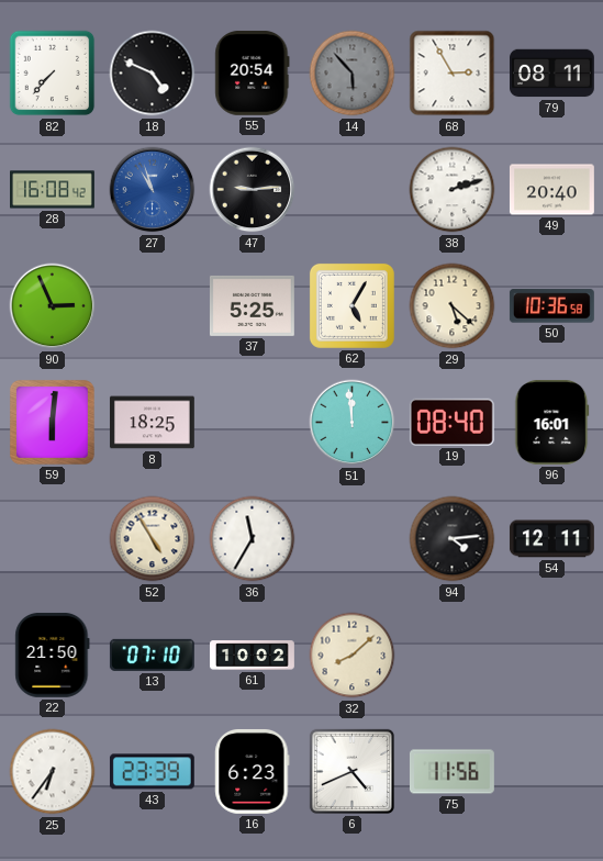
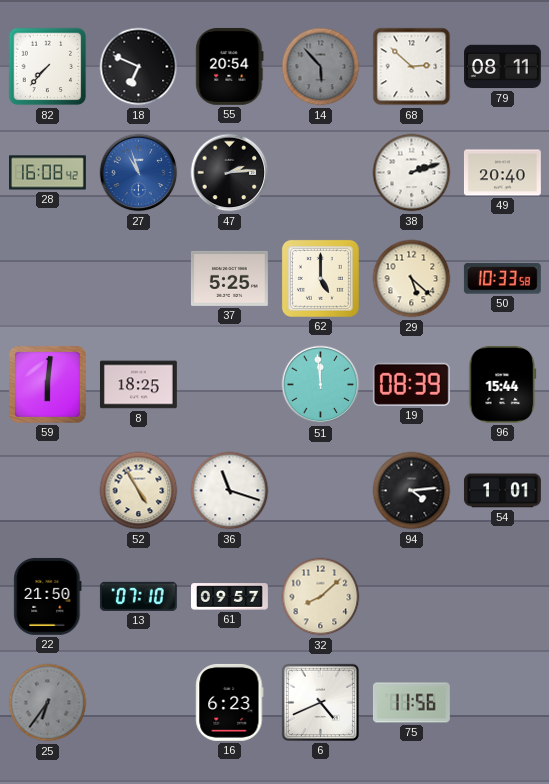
18: 4:49 -> 6:49 (139, 67)
68: 2:55 -> 2:52 (412, 67)
47: 9:14 -> 2:14 (230, 173)
90: 2:56 -> none (53, 306)
62: 5:05 -> 5:00 (320, 278)
50: 10:36 -> 10:33 (502, 279)
19: 08:40 -> 08:39 (411, 384)
96: 16:01 -> 15:44 (503, 384)
36: 11:35 -> 11:18 (230, 491)
54: 12:11 -> 1:01 (502, 491)
61: 10:02 -> 09:57 (230, 597)
25 dial: white -> grey (48, 703)
43: 23:39 -> none (152, 772)
